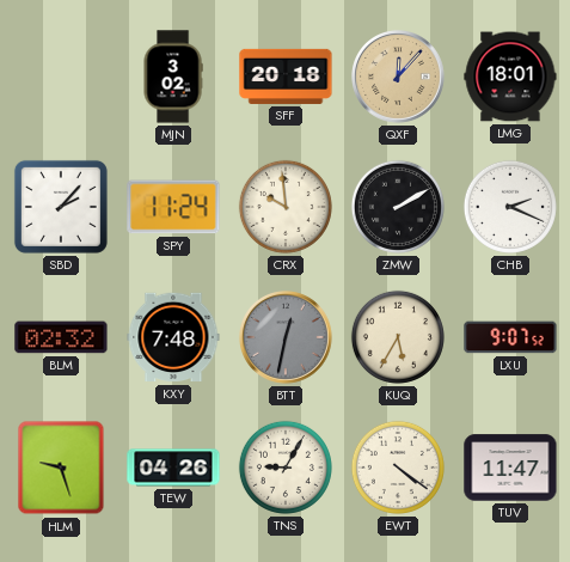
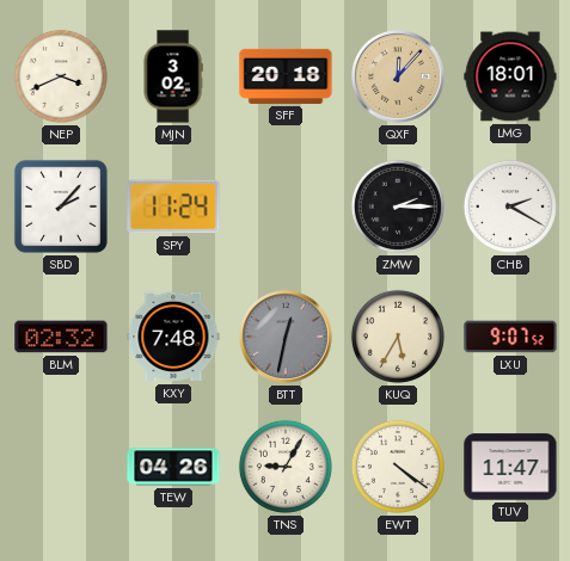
NEP: none -> 3:41 (61, 76)
CRX: 9:59 -> none (286, 207)
ZMW: 2:10 -> 2:15 (398, 206)
CHB: 2:19 -> 2:20 (510, 206)
HLM: 9:27 -> none (61, 468)
